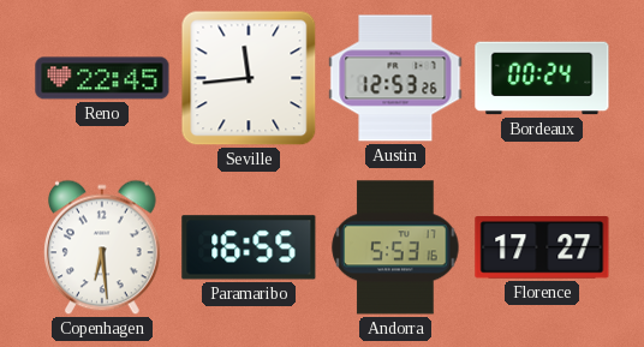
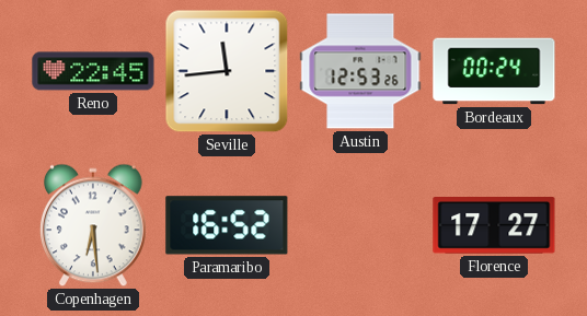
Paramaribo: 16:55 -> 16:52 (227, 225)
Andorra: 5:53 -> none (395, 247)
